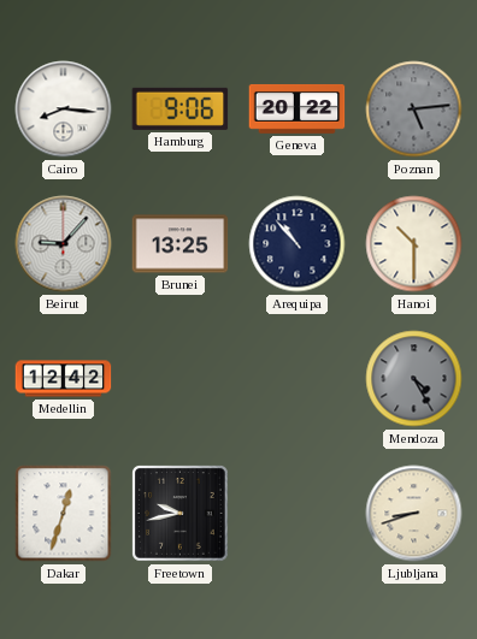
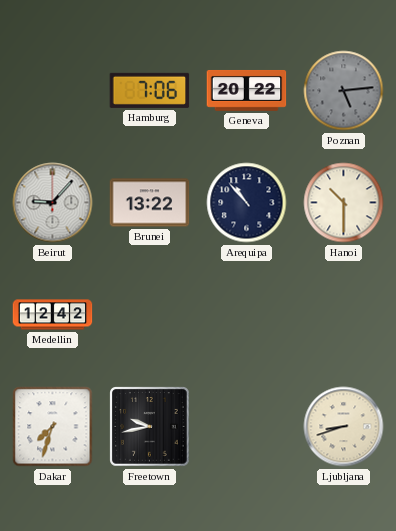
Cairo: 8:16 -> none (64, 110)
Hamburg: 9:06 -> 7:06 (150, 90)
Brunei: 13:25 -> 13:22 (150, 203)
Mendoza: 4:25 -> none (414, 379)
Dakar: 12:33 -> 7:33 (53, 427)
